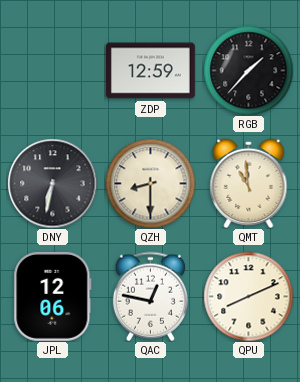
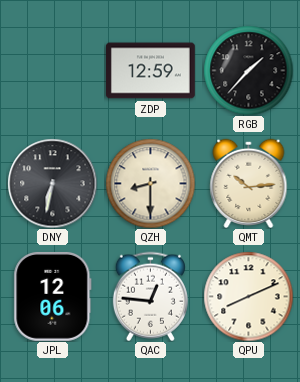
QMT: 10:59 -> 10:14 (249, 183)
QAC: 12:47 -> 12:46 (150, 296)
